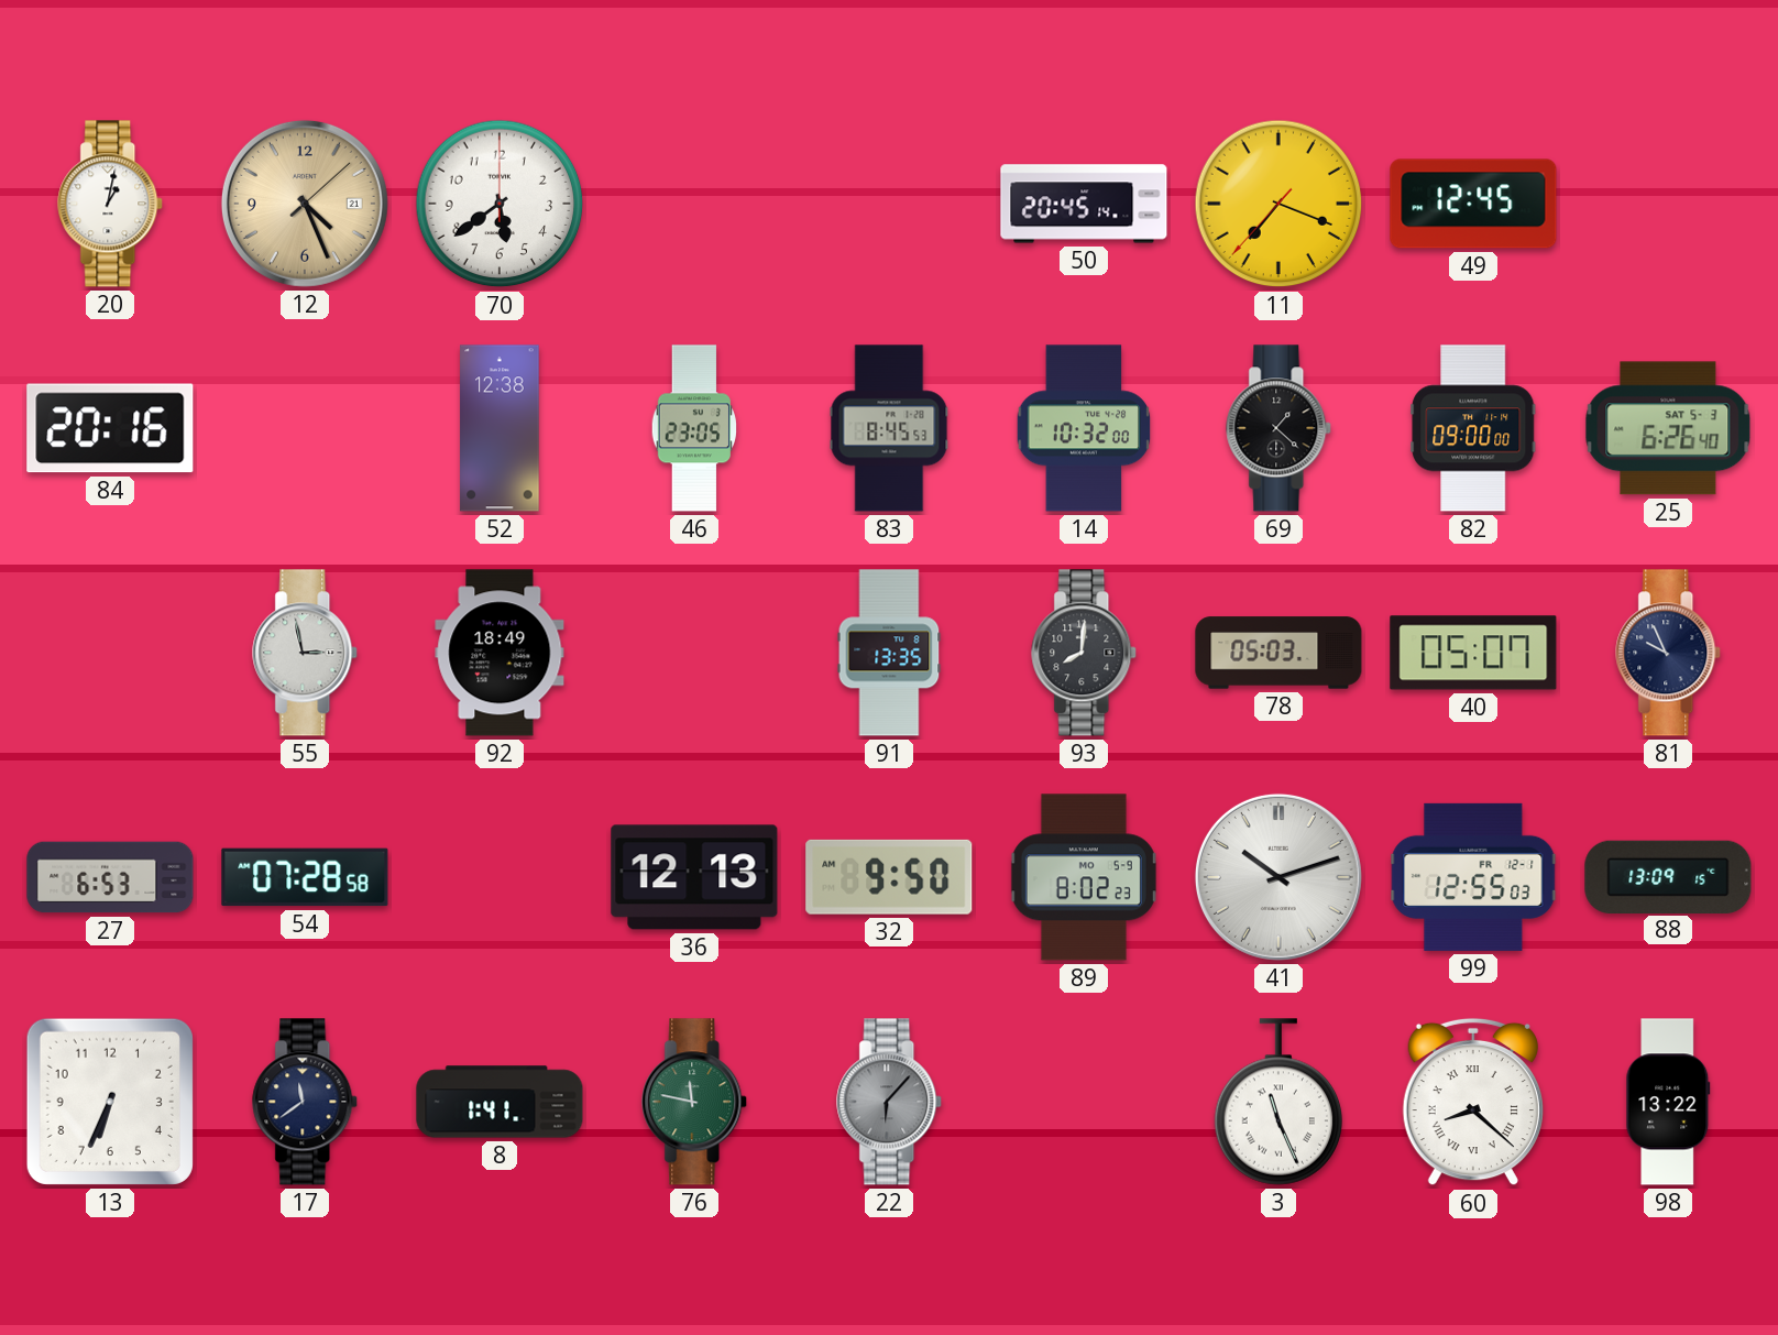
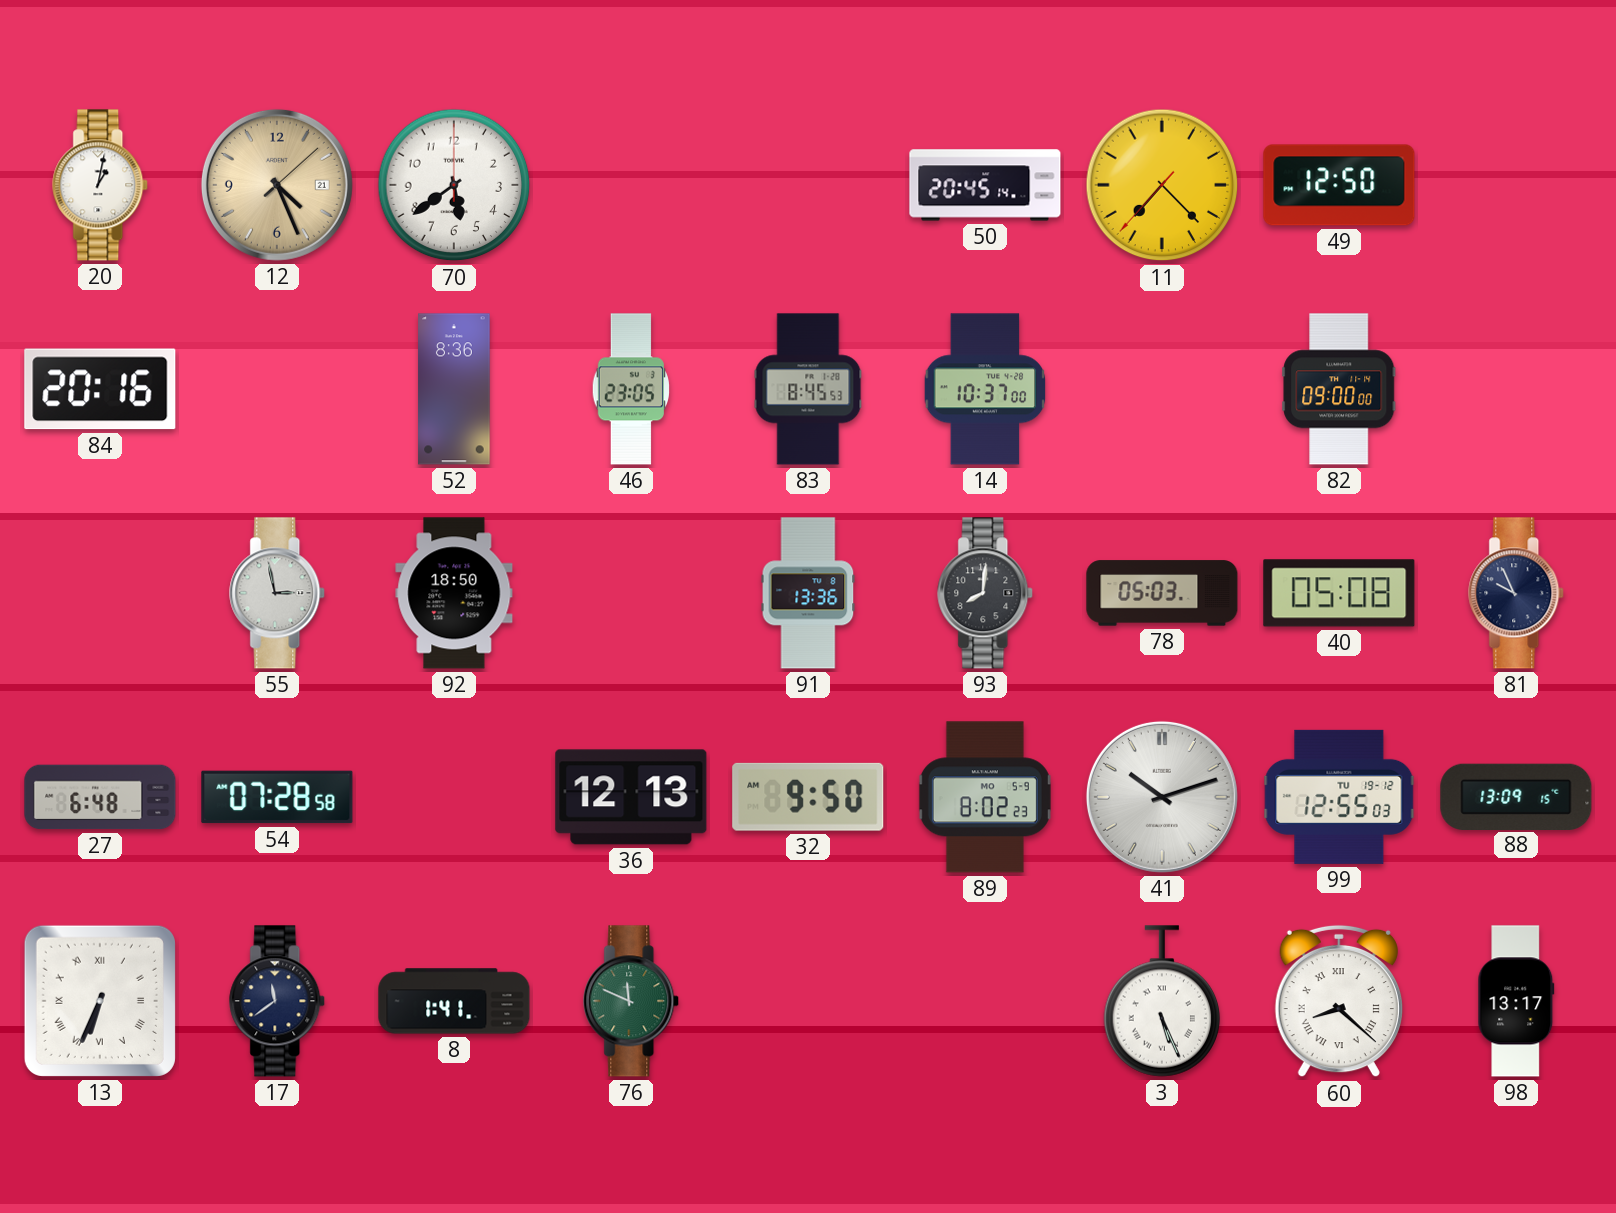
11: 7:18 -> 7:22 (1162, 185)
49: 12:45 -> 12:50 (1339, 185)
52: 12:38 -> 8:36 (454, 389)
14: 10:32 -> 10:37 (985, 389)
69: 1:22 -> none (1280, 428)
25: 6:26 -> none (1668, 428)
92: 18:49 -> 18:50 (454, 593)
91: 13:35 -> 13:36 (808, 593)
40: 05:07 -> 05:08 (1339, 593)
27: 6:53 -> 6:48 (100, 797)
99 date: FR 12-1 -> TU 19-12 (1339, 797)
13 numerals: Arabic -> Roman (100, 1001)
76: 11:47 -> 11:49 (632, 1001)
22: 6:07 -> none (890, 1102)
3: 11:26 -> 5:26 (1162, 1001)
98: 13:22 -> 13:17 (1516, 1001)
